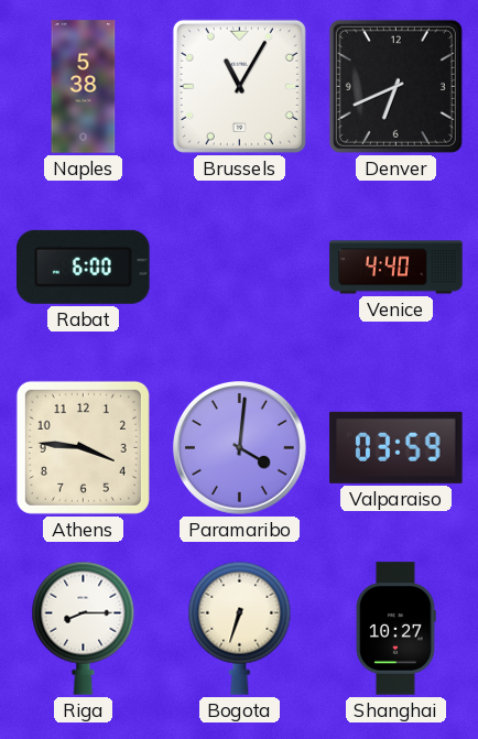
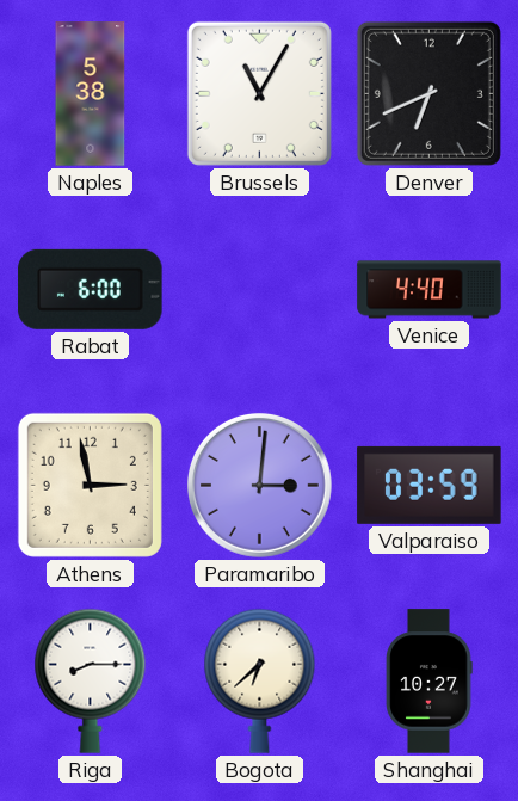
Athens: 3:46 -> 2:58 (90, 485)
Paramaribo: 4:01 -> 3:01 (259, 485)
Bogota: 6:33 -> 6:38 (260, 680)
